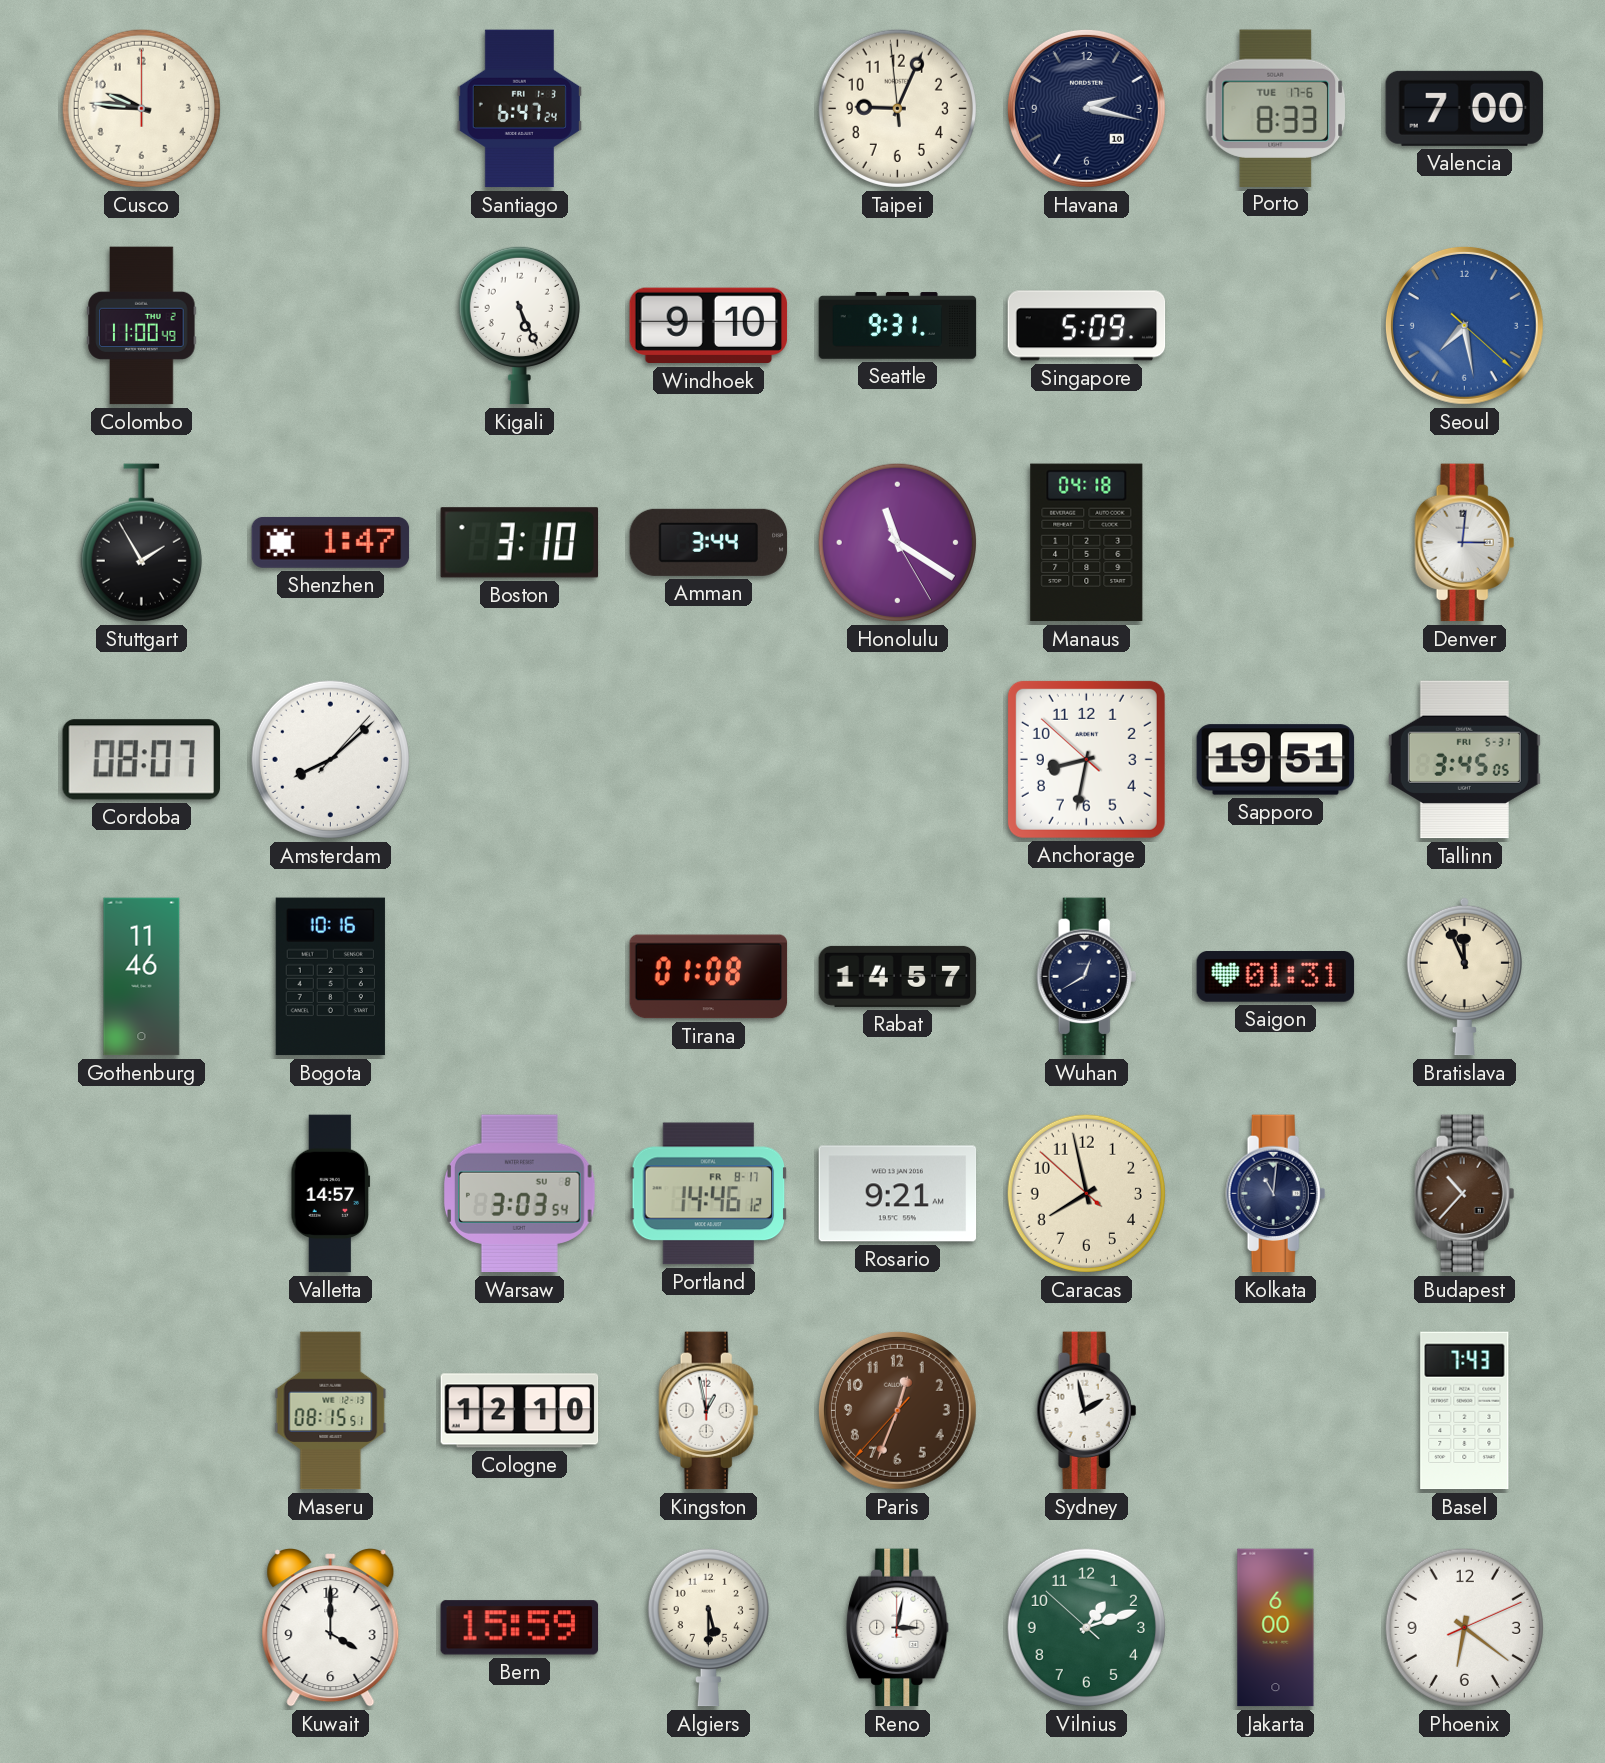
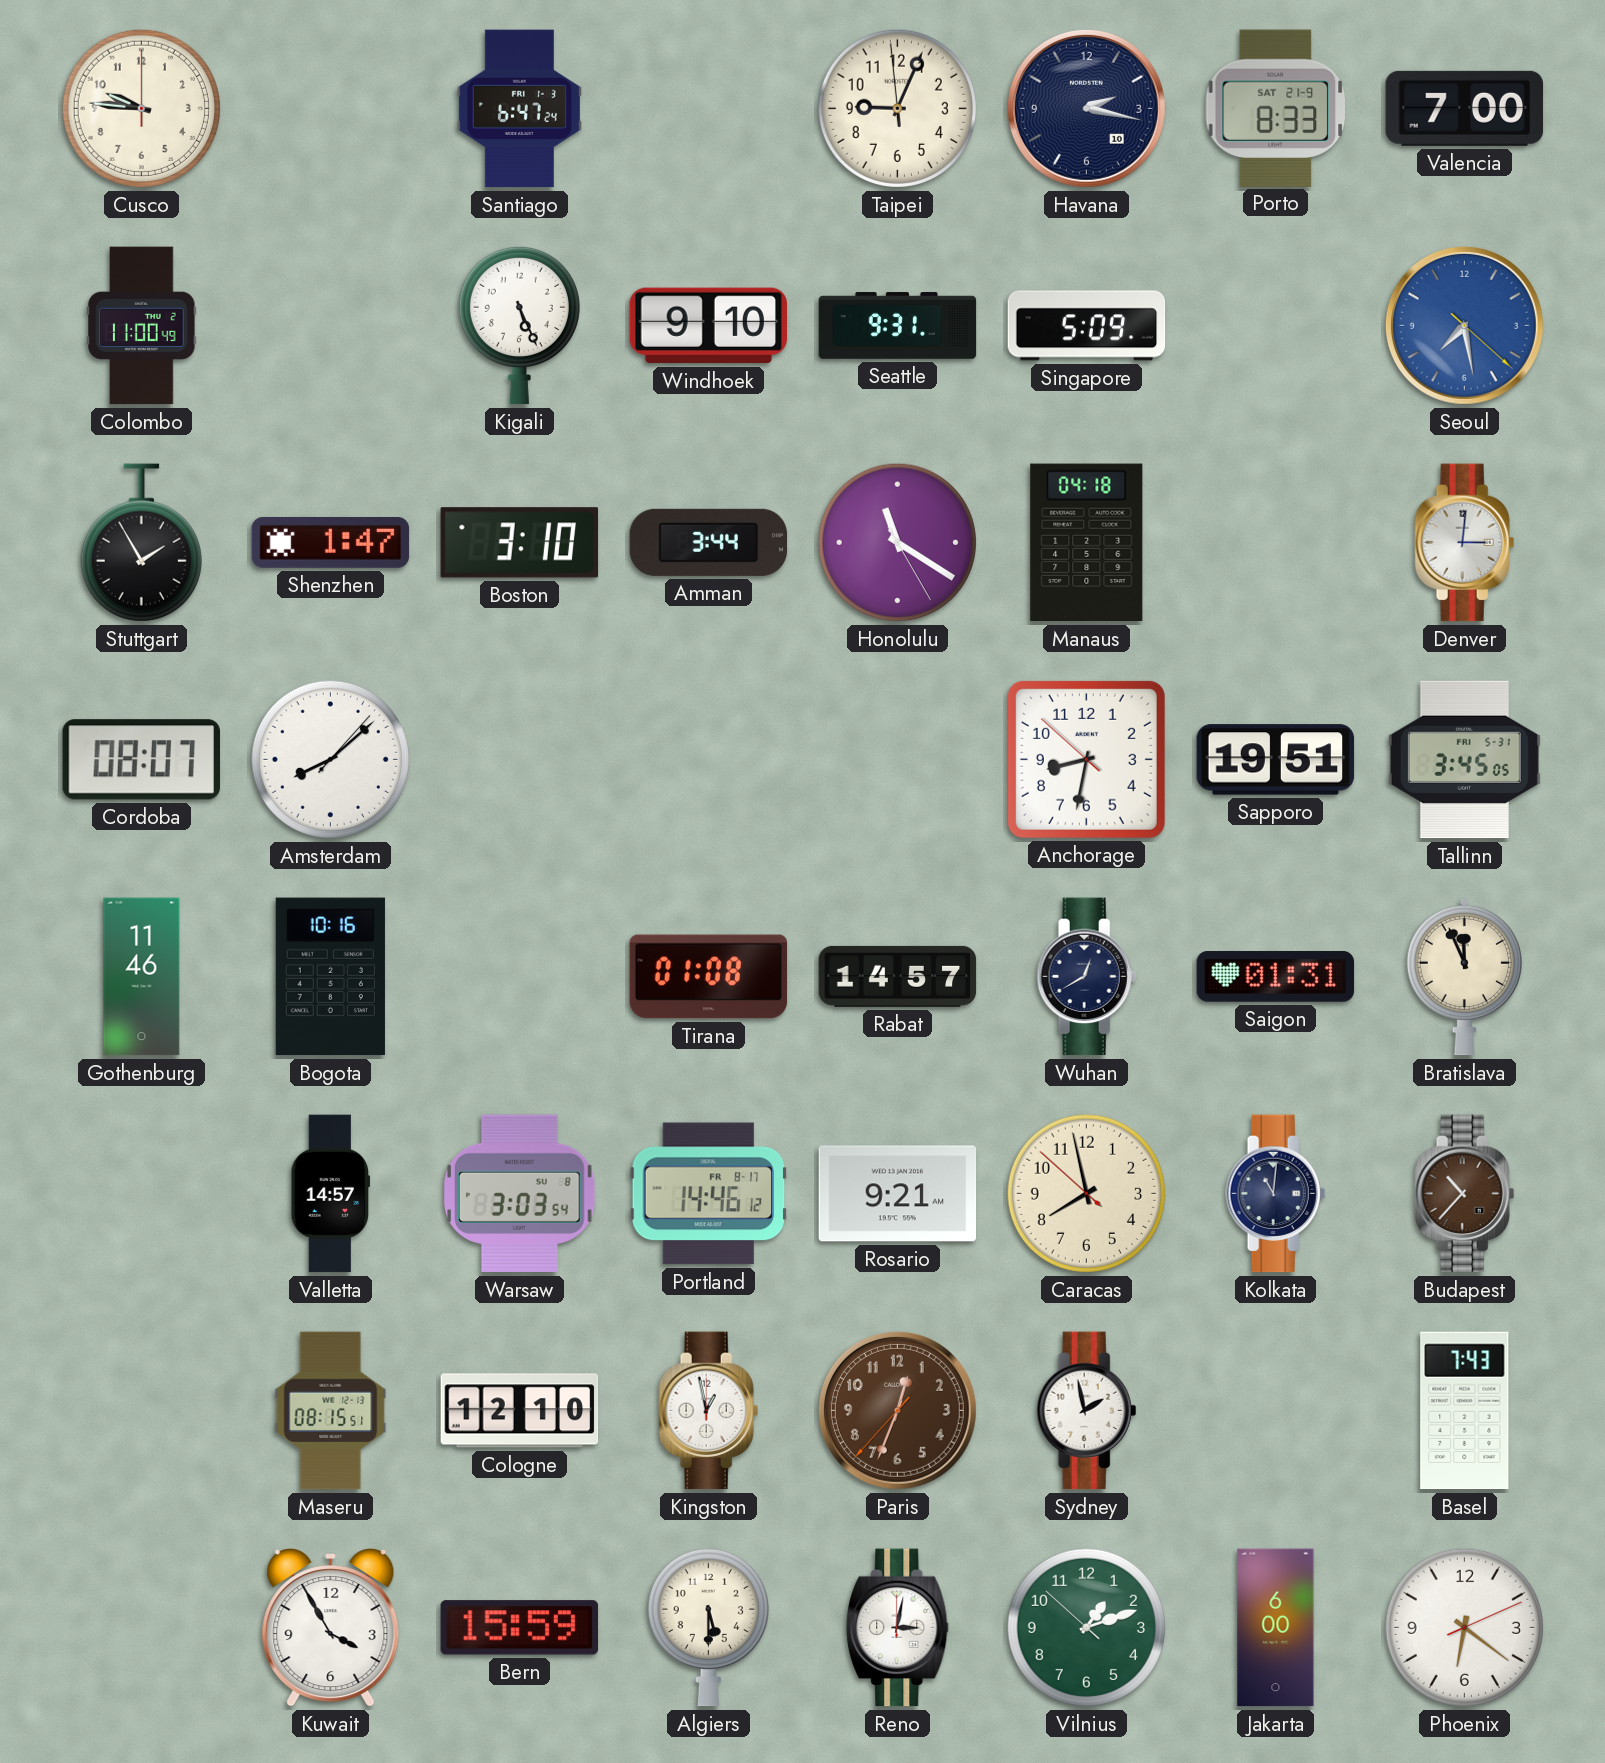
Porto date: TUE 17-6 -> SAT 21-9 (1276, 108)
Kuwait: 4:00 -> 3:55 (331, 1628)
